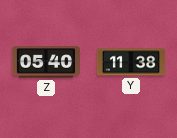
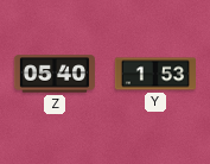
Y: 11:38 -> 1:53 (154, 74)
